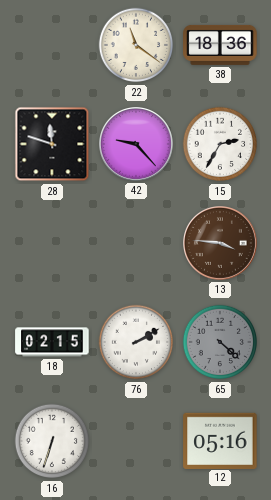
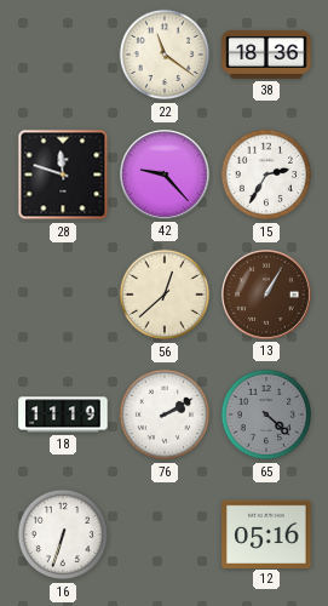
56: none -> 12:38 (165, 295)
13: 3:46 -> 1:05 (267, 296)
18: 02:15 -> 11:19 (63, 415)
